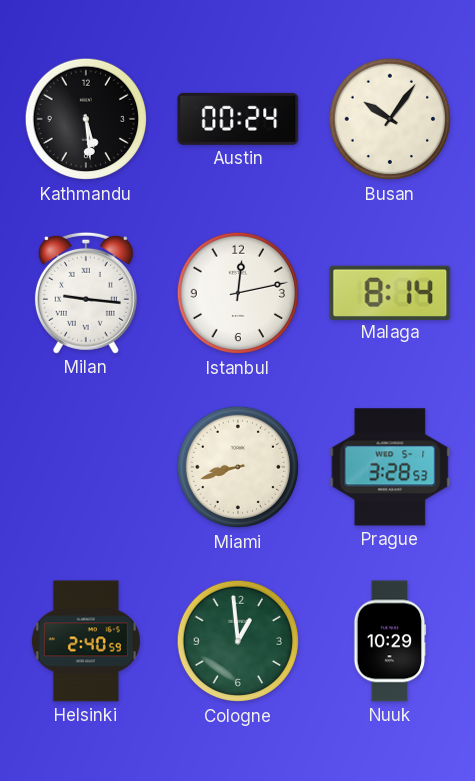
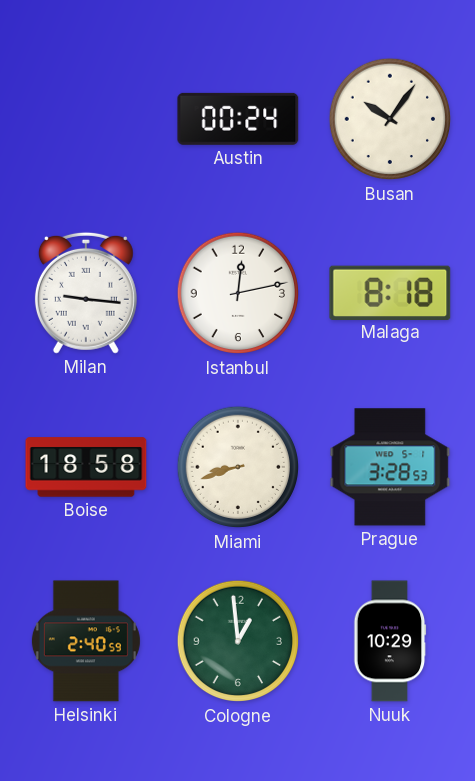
Kathmandu: 5:29 -> none (86, 119)
Malaga: 8:14 -> 8:18 (390, 292)
Boise: none -> 18:58 (86, 467)
